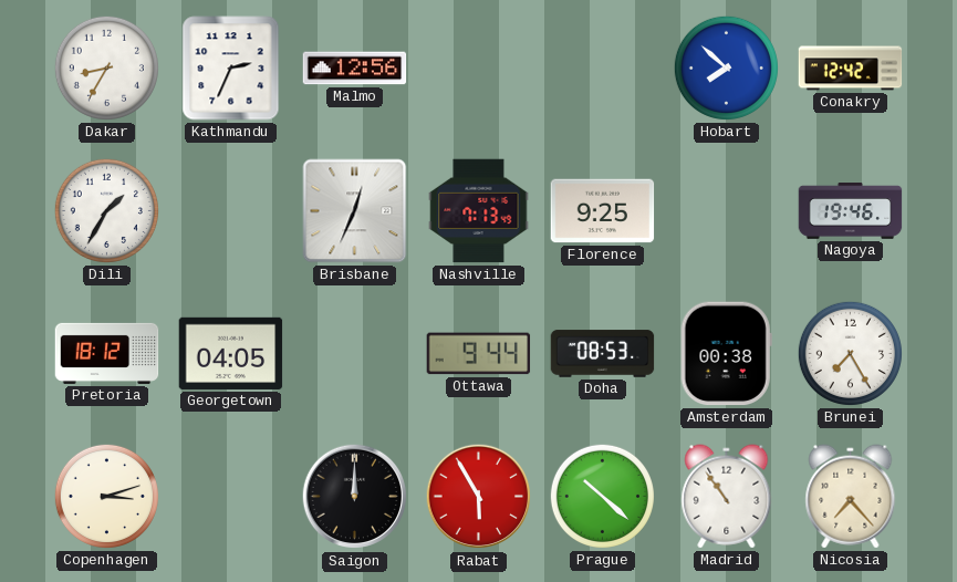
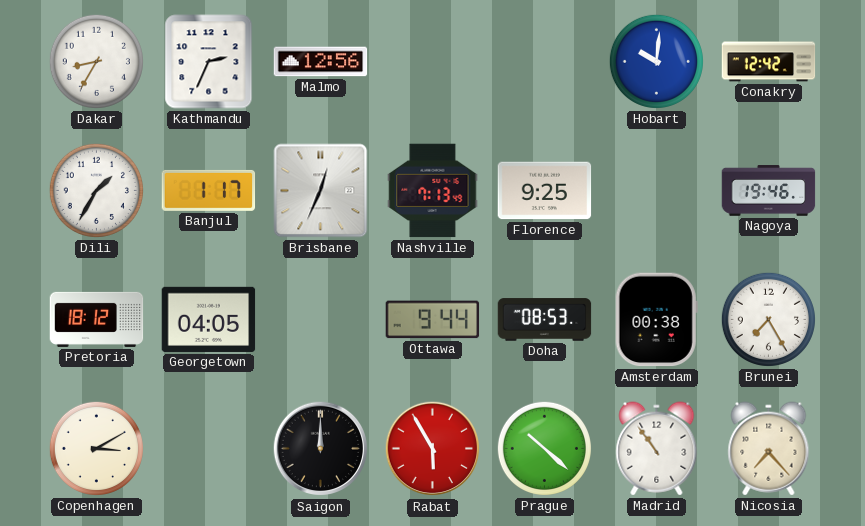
Hobart: 7:52 -> 10:01 (656, 61)
Banjul: none -> 1:17 (209, 190)
Copenhagen: 3:12 -> 3:10 (96, 448)
